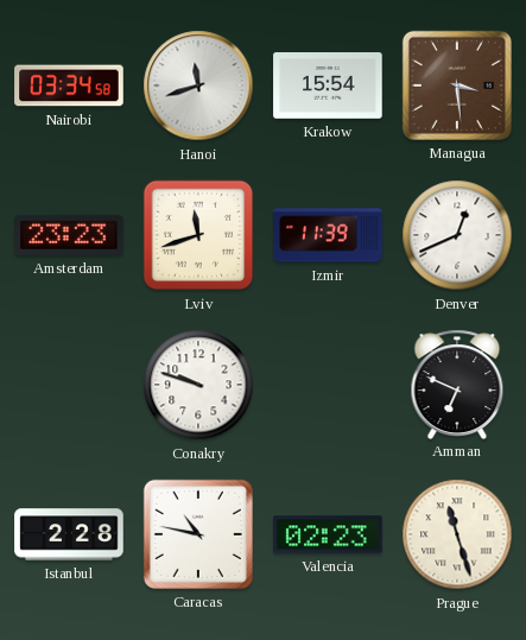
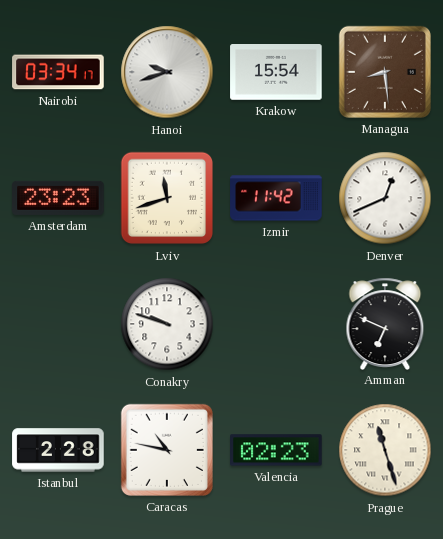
Nairobi: 03:34:58 -> 03:34:17 (58, 72)
Hanoi: 11:42 -> 9:42 (167, 72)
Managua: 3:29 -> 8:29 (385, 72)
Izmir: 11:39 -> 11:42 (276, 198)
